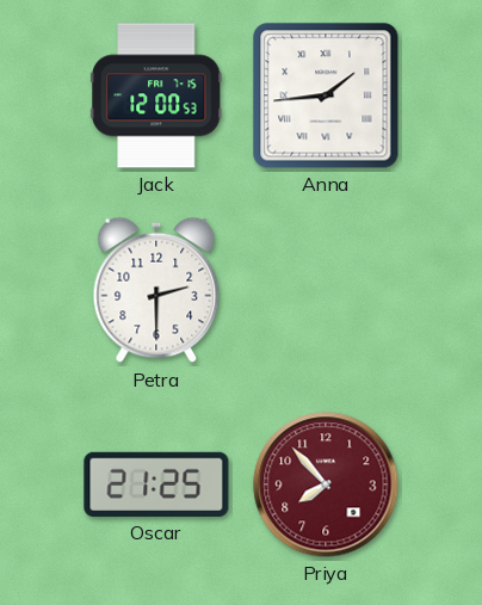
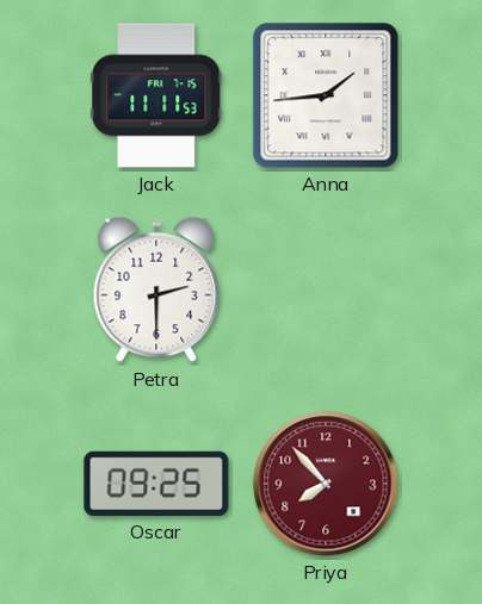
Jack: 12:00 -> 11:11 (157, 95)
Oscar: 21:25 -> 09:25 (156, 484)
